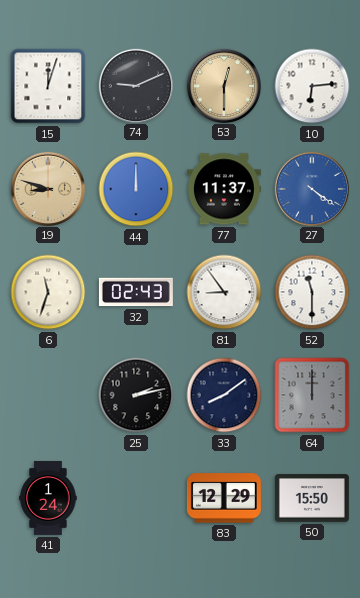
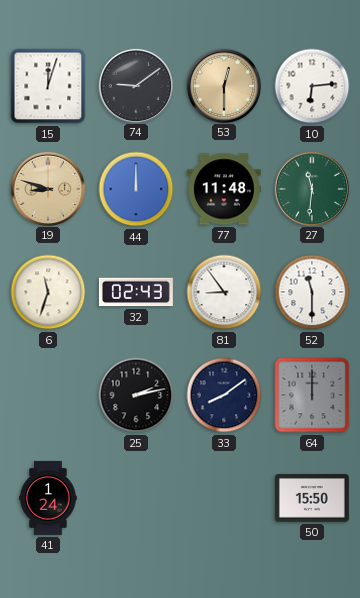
74: 9:11 -> 9:09 (135, 85)
77: 11:37 -> 11:48 (224, 189)
27: 4:21 -> 11:31 (311, 188)
27 dial: blue -> green (311, 188)
83: 12:29 -> none (224, 498)
